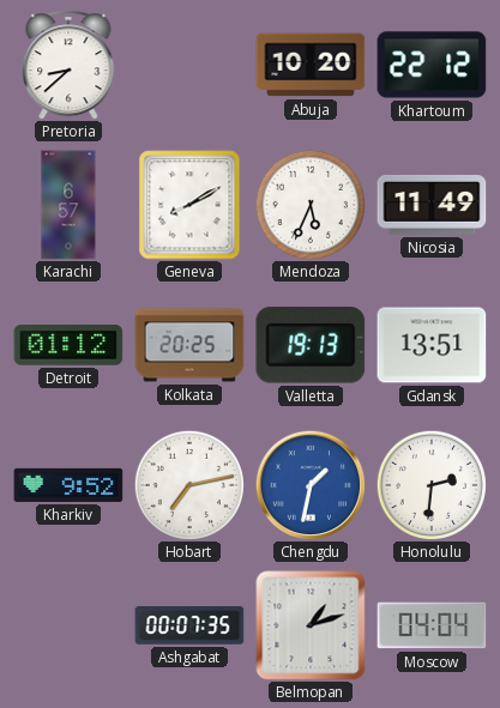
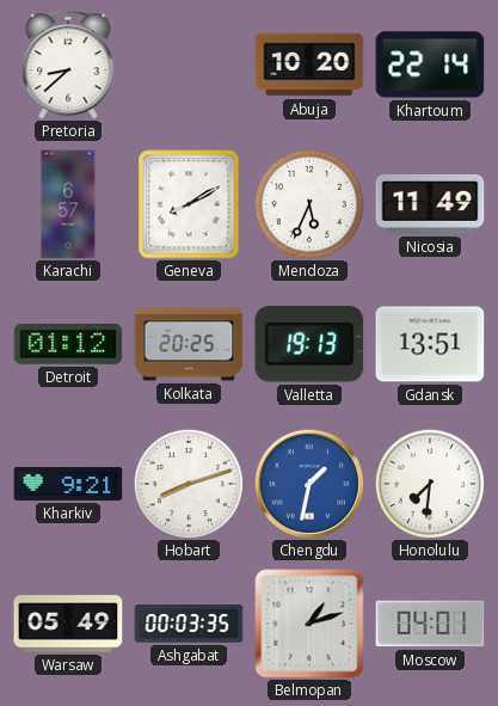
Khartoum: 22:12 -> 22:14 (430, 65)
Kharkiv: 9:52 -> 9:21 (68, 484)
Hobart: 7:13 -> 8:12 (187, 483)
Honolulu: 2:31 -> 7:31 (429, 483)
Warsaw: none -> 05:49 (68, 624)
Ashgabat: 00:07 -> 00:03 (189, 624)
Moscow: 04:04 -> 04:01 (430, 624)
